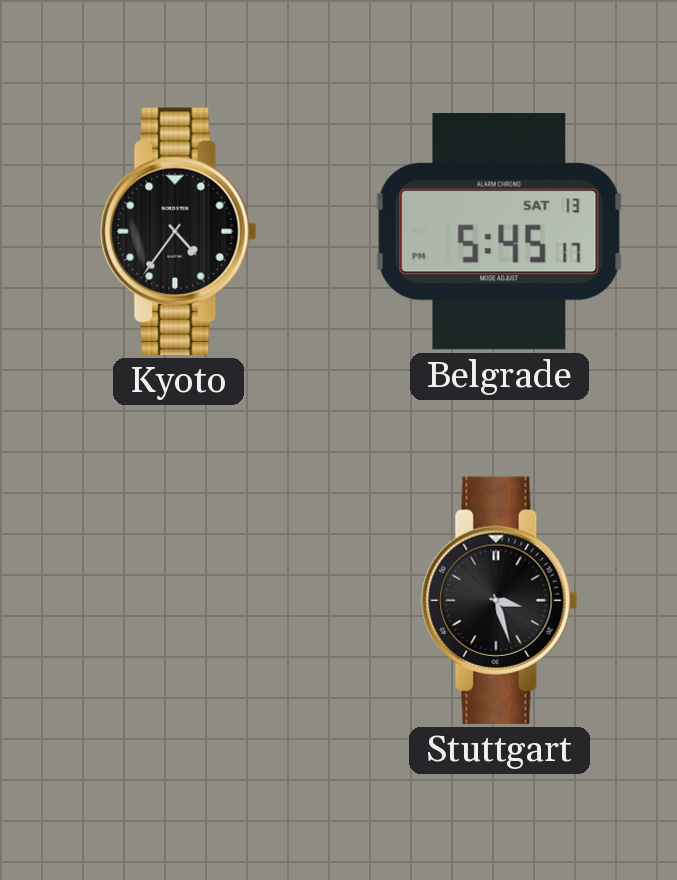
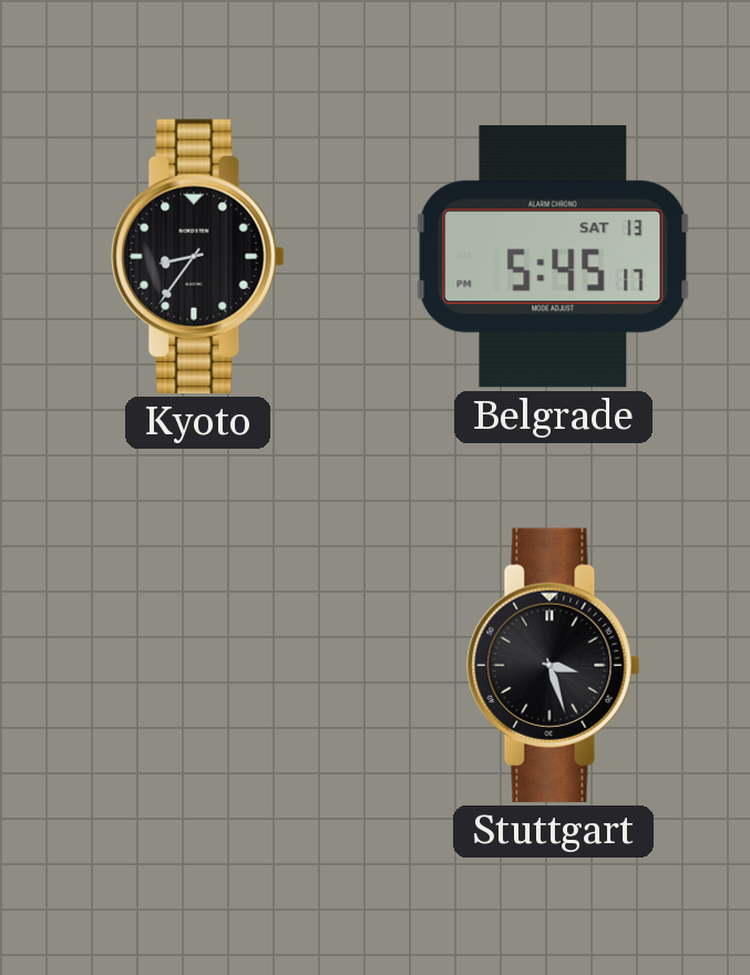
Kyoto: 4:36 -> 8:36 (198, 256)
